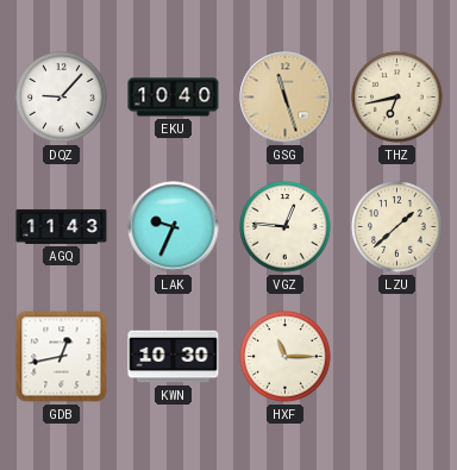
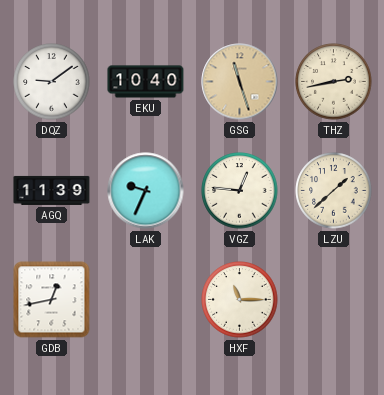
DQZ: 9:07 -> 9:09 (52, 82)
THZ: 6:43 -> 2:43 (334, 82)
AGQ: 11:43 -> 11:39 (52, 190)
KWN: 10:30 -> none (174, 357)
